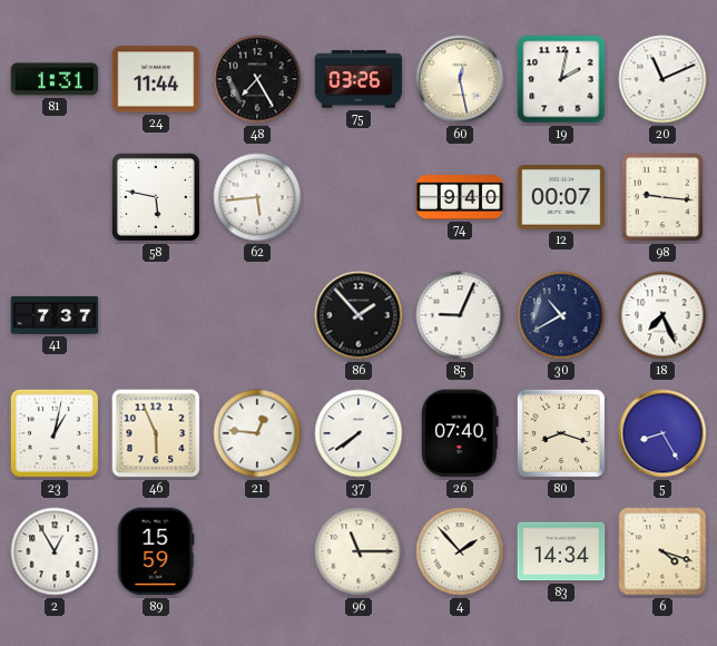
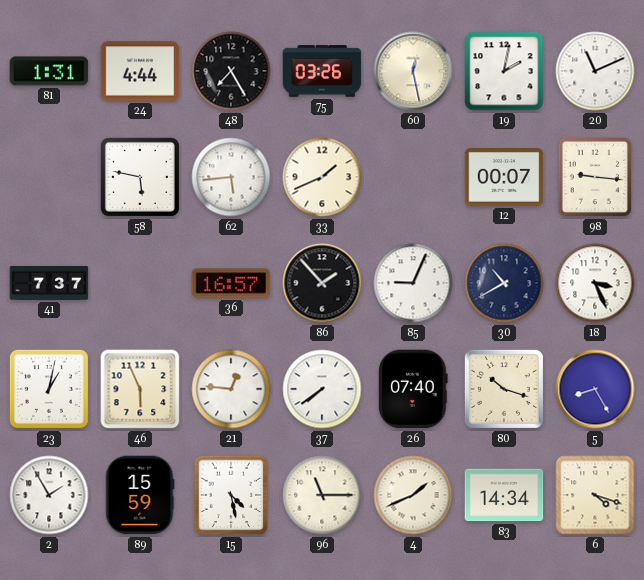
24: 11:44 -> 4:44 (140, 71)
33: none -> 1:41 (322, 177)
74: 9:40 -> none (460, 198)
36: none -> 16:57 (231, 283)
18: 7:26 -> 3:26 (595, 283)
80: 8:18 -> 10:18 (504, 389)
2: 12:55 -> 1:55 (49, 495)
15: none -> 4:28 (231, 495)
4: 1:53 -> 1:41 (413, 495)
